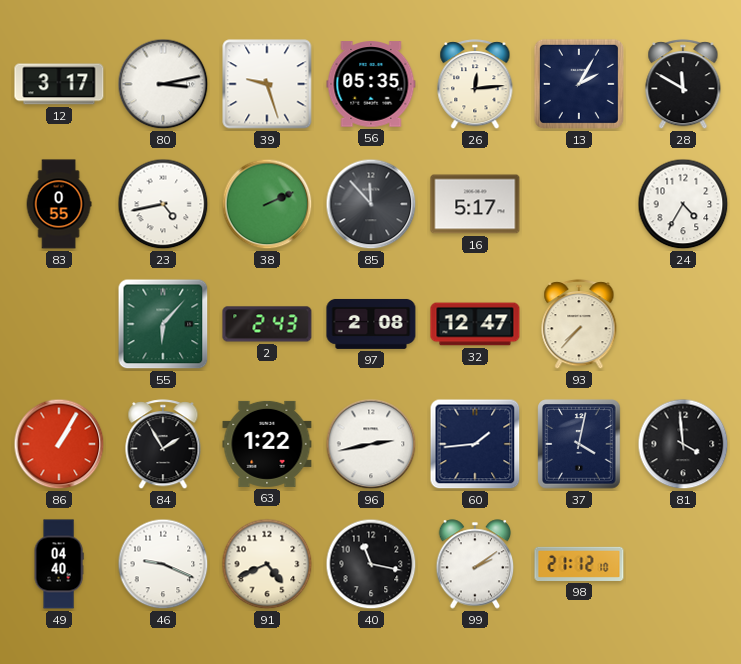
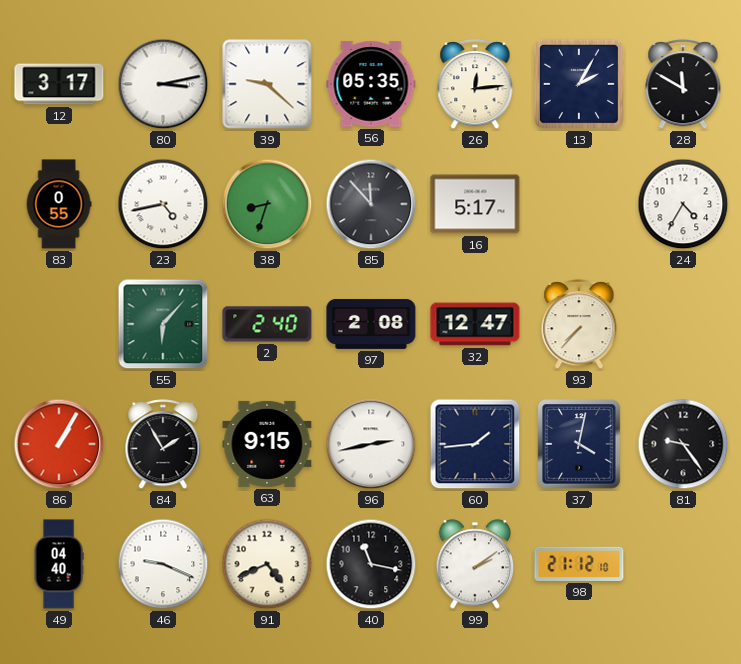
39: 9:27 -> 9:22 (267, 84)
38: 2:11 -> 8:33 (267, 204)
2: 2:43 -> 2:40 (267, 324)
63: 1:22 -> 9:15 (267, 444)
81: 3:59 -> 9:24 (683, 444)
